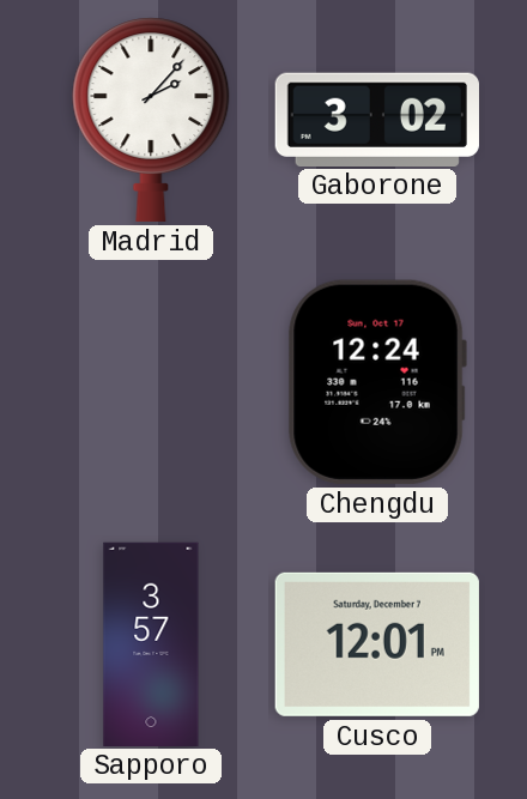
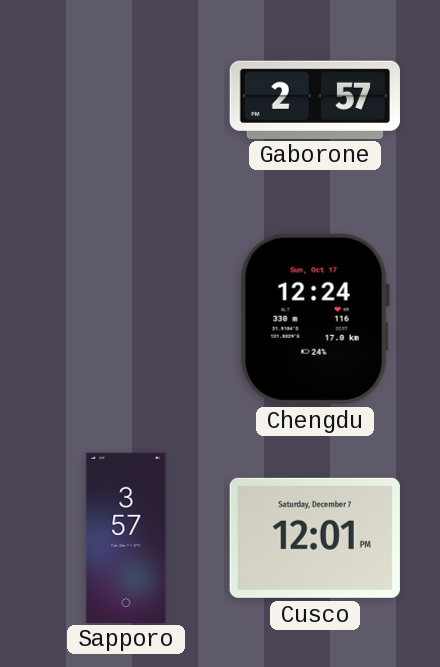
Madrid: 2:07 -> none (151, 120)
Gaborone: 3:02 -> 2:57 (315, 99)
